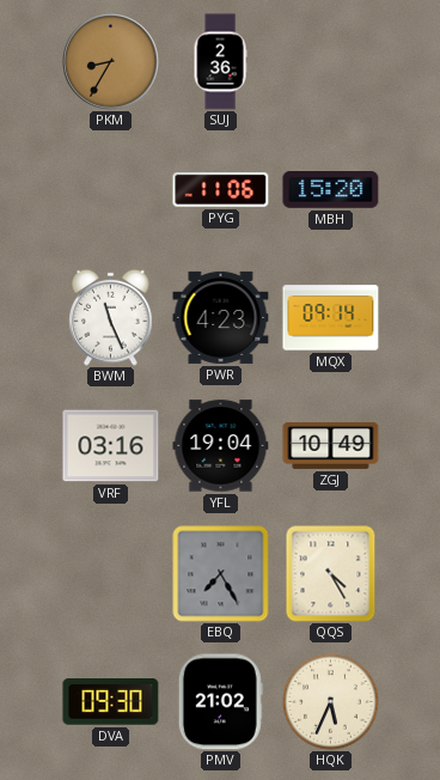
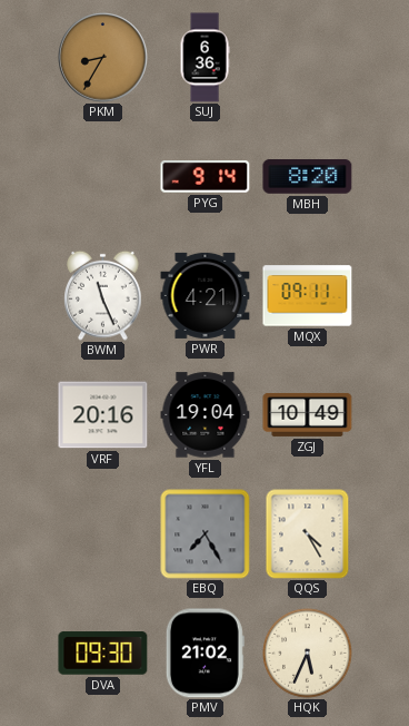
SUJ: 2:36 -> 6:36 (205, 58)
PYG: 11:06 -> 9:14 (206, 177)
MBH: 15:20 -> 8:20 (308, 177)
PWR: 4:23 -> 4:21 (206, 295)
MQX: 09:14 -> 09:11 (308, 296)
VRF: 03:16 -> 20:16 (103, 415)
